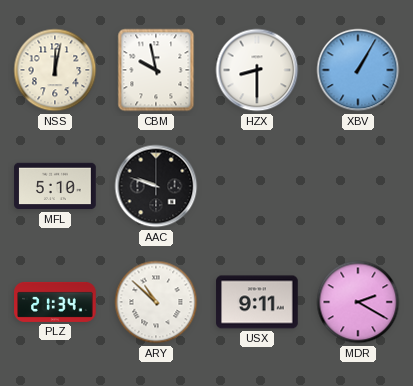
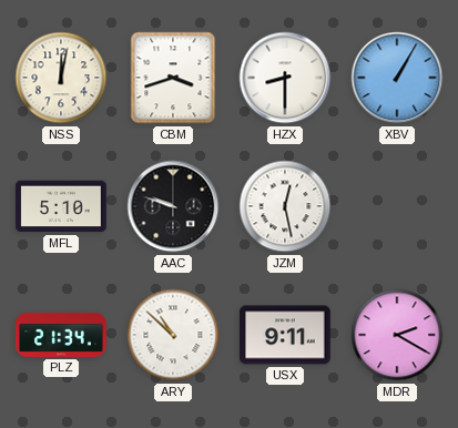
CBM: 9:58 -> 3:42 (173, 78)
JZM: none -> 12:28 (285, 206)
